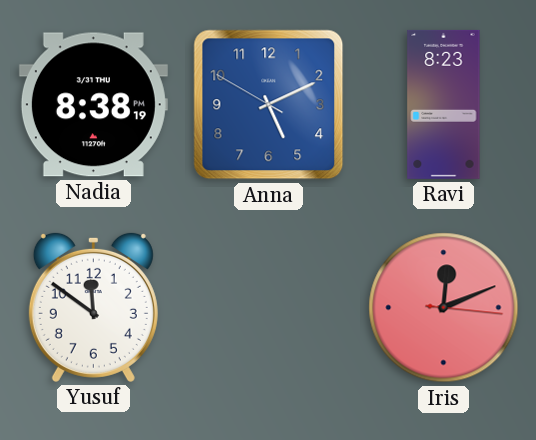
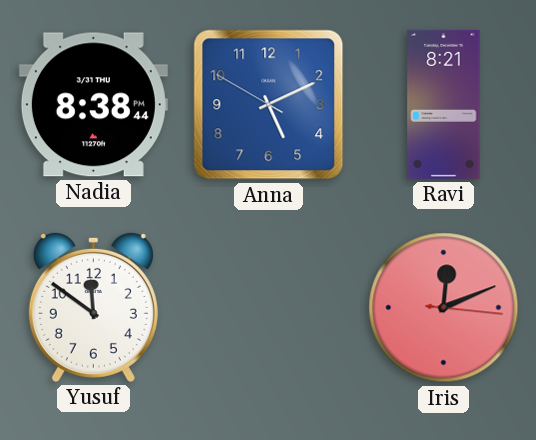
Nadia: 8:38:19 -> 8:38:44 (93, 105)
Ravi: 8:23 -> 8:21 (444, 104)
